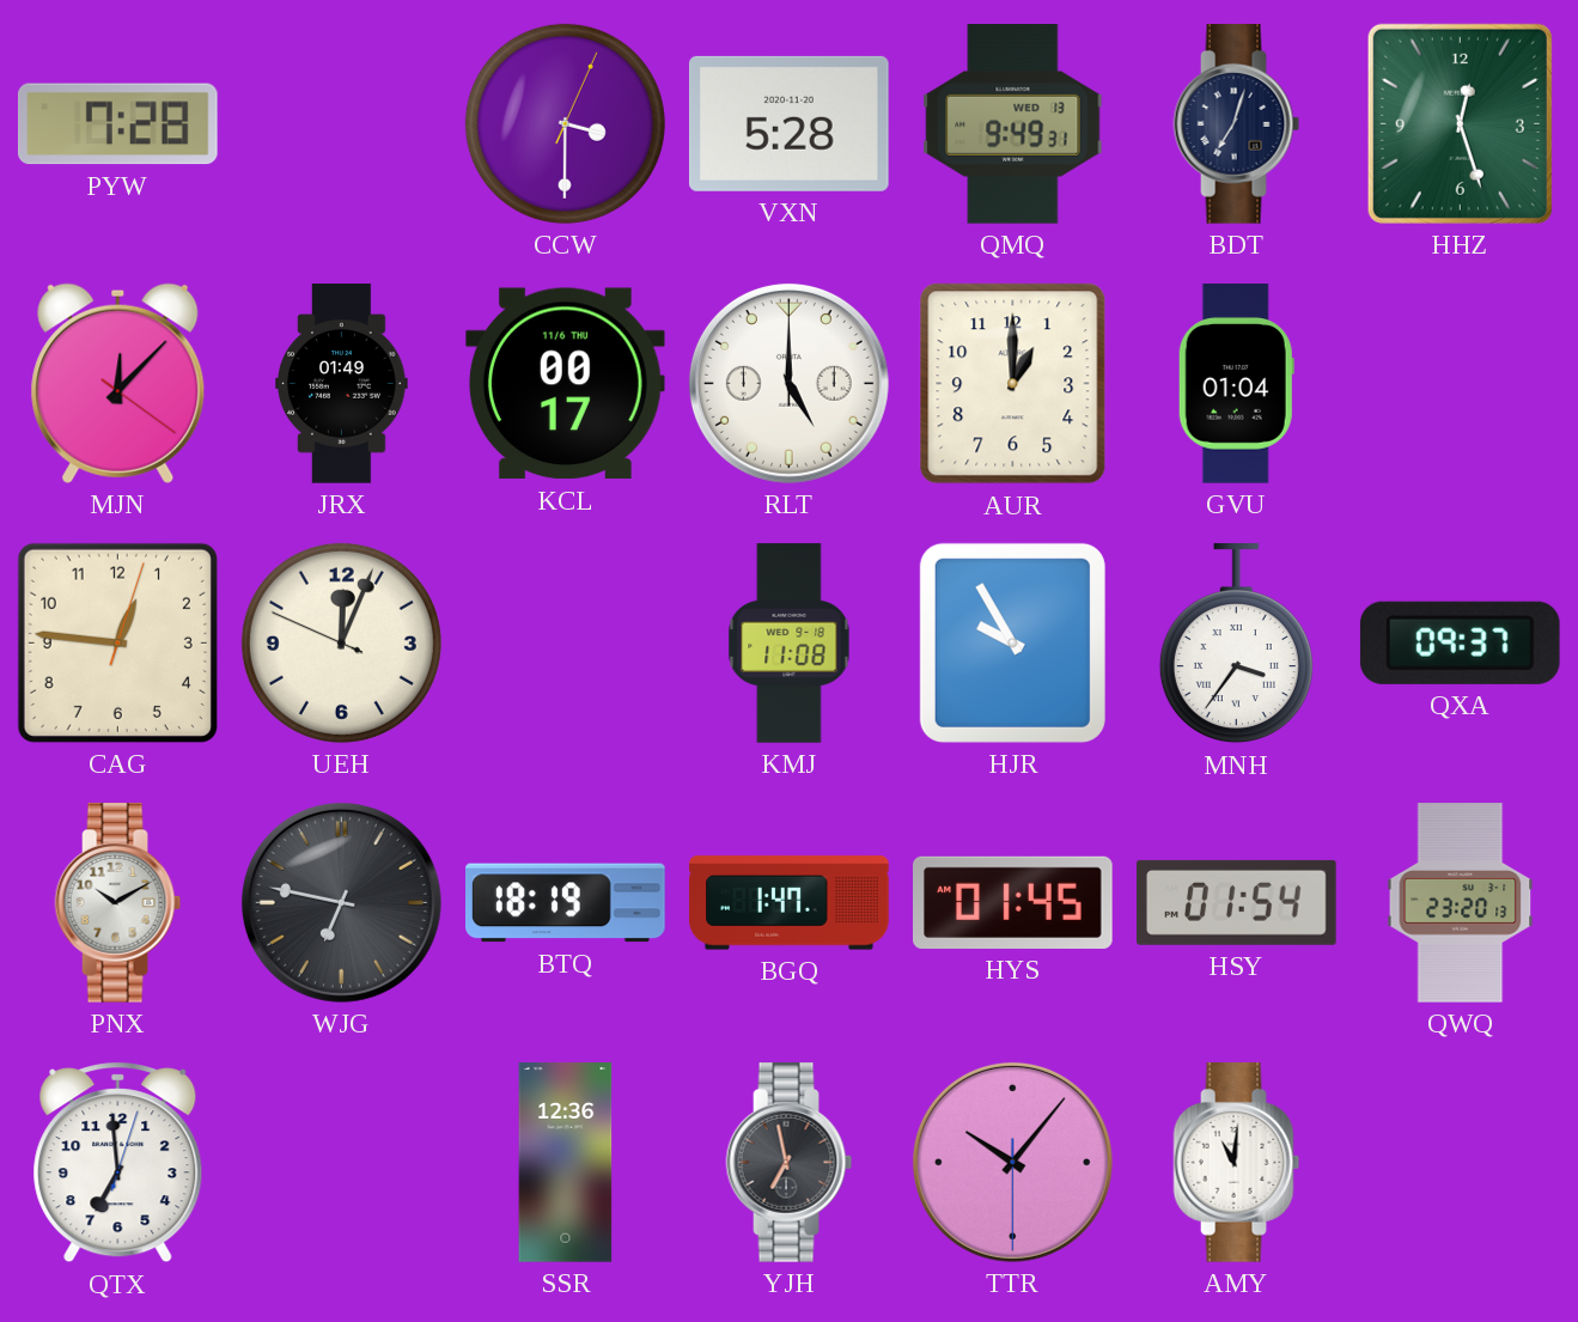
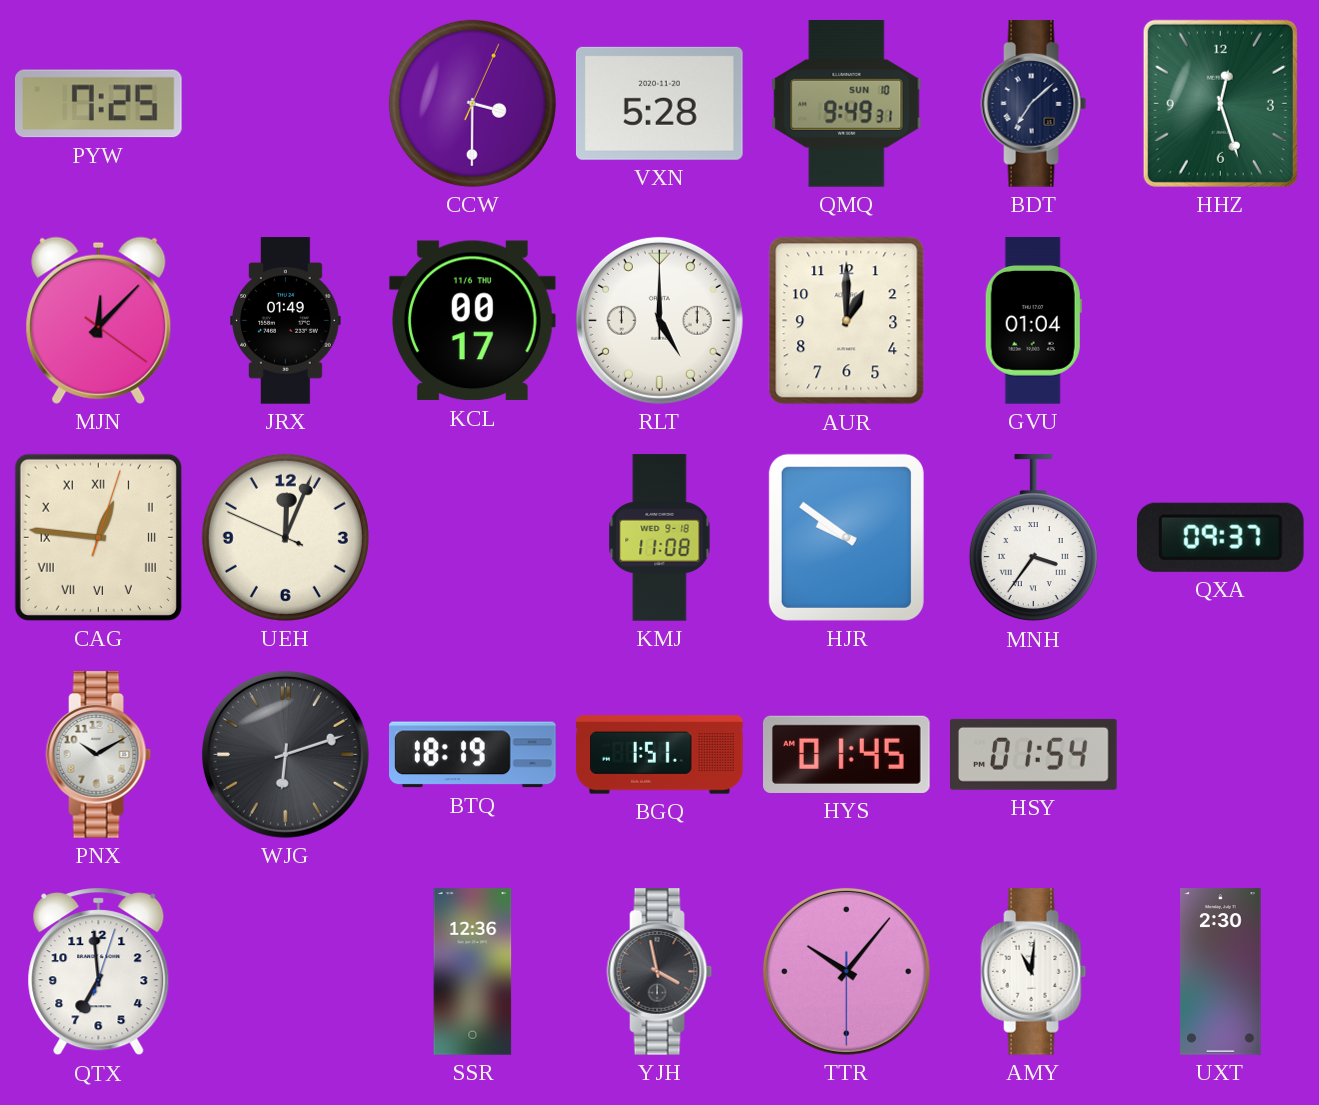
PYW: 7:28 -> 7:25 (99, 104)
QMQ date: WED 13 -> SUN 10 (847, 104)
BDT: 7:03 -> 7:08 (1034, 104)
CAG numerals: Arabic -> Roman (98, 537)
HJR: 9:55 -> 9:51 (846, 537)
WJG: 6:47 -> 6:12 (285, 754)
BGQ: 1:47 -> 1:51 (660, 755)
QWQ: 23:20 -> none (1461, 903)
YJH: 6:58 -> 3:58 (660, 972)
UXT: none -> 2:30 (1221, 972)
